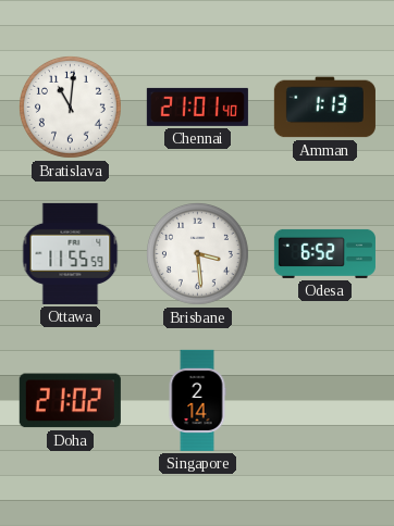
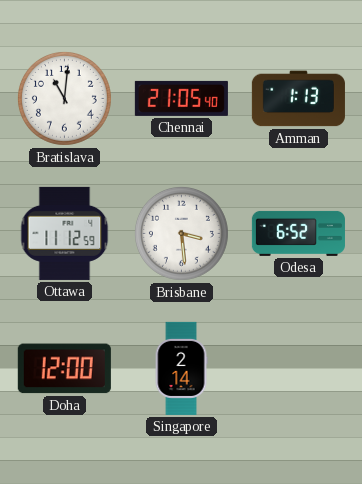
Chennai: 21:01 -> 21:05 (181, 98)
Ottawa: 11:55 -> 11:12 (65, 233)
Doha: 21:02 -> 12:00 (64, 369)
